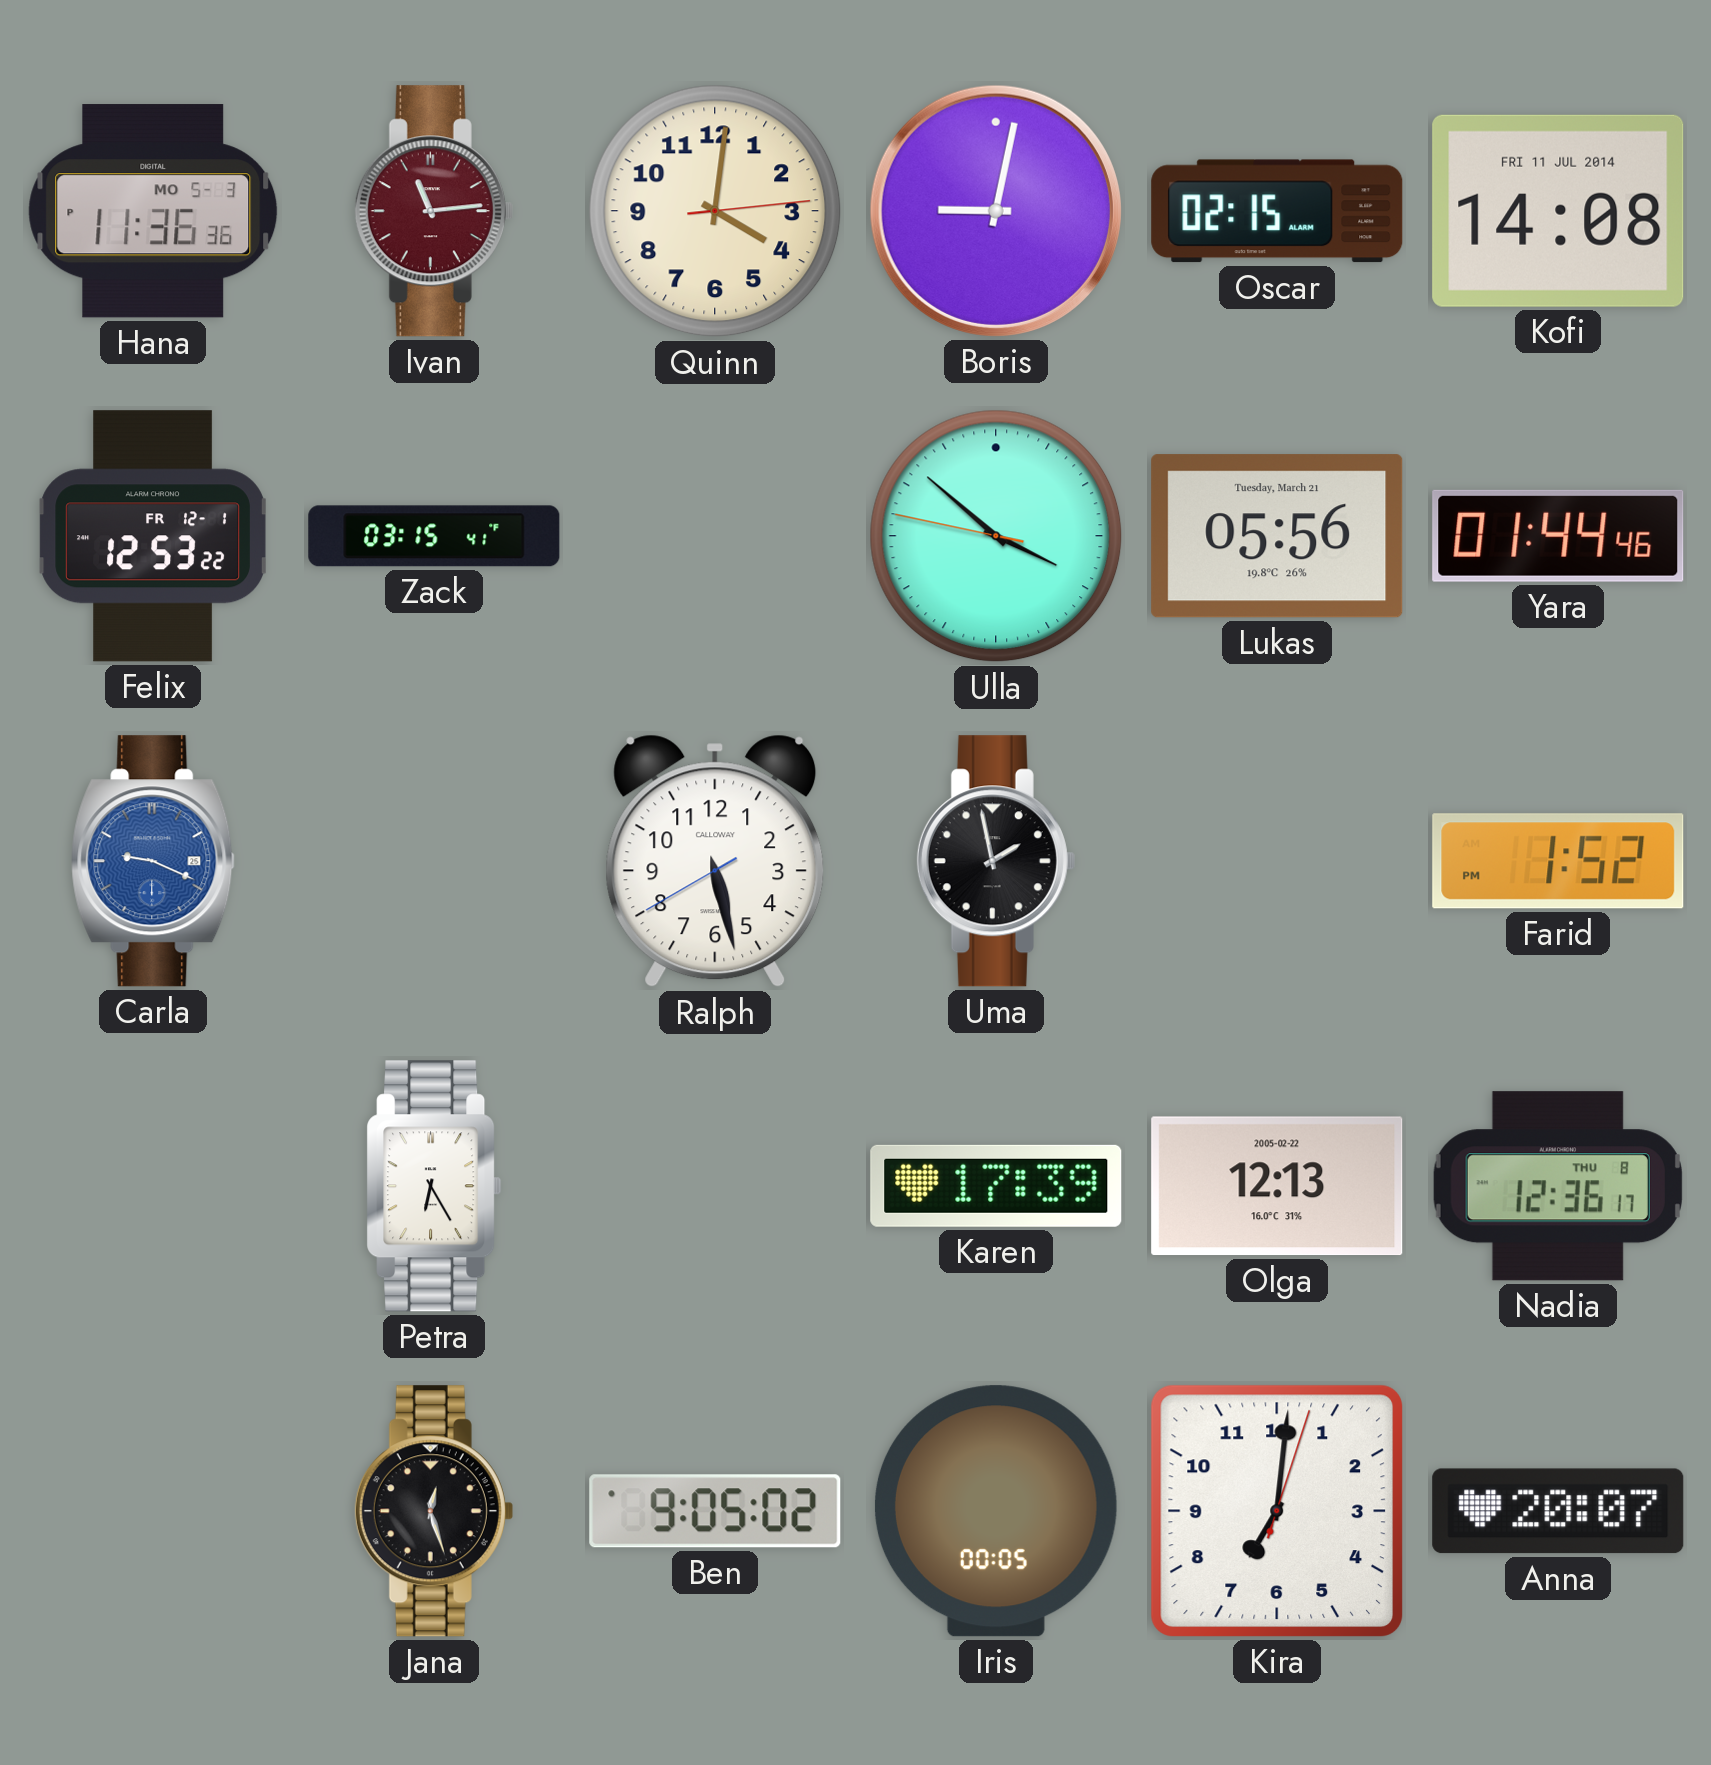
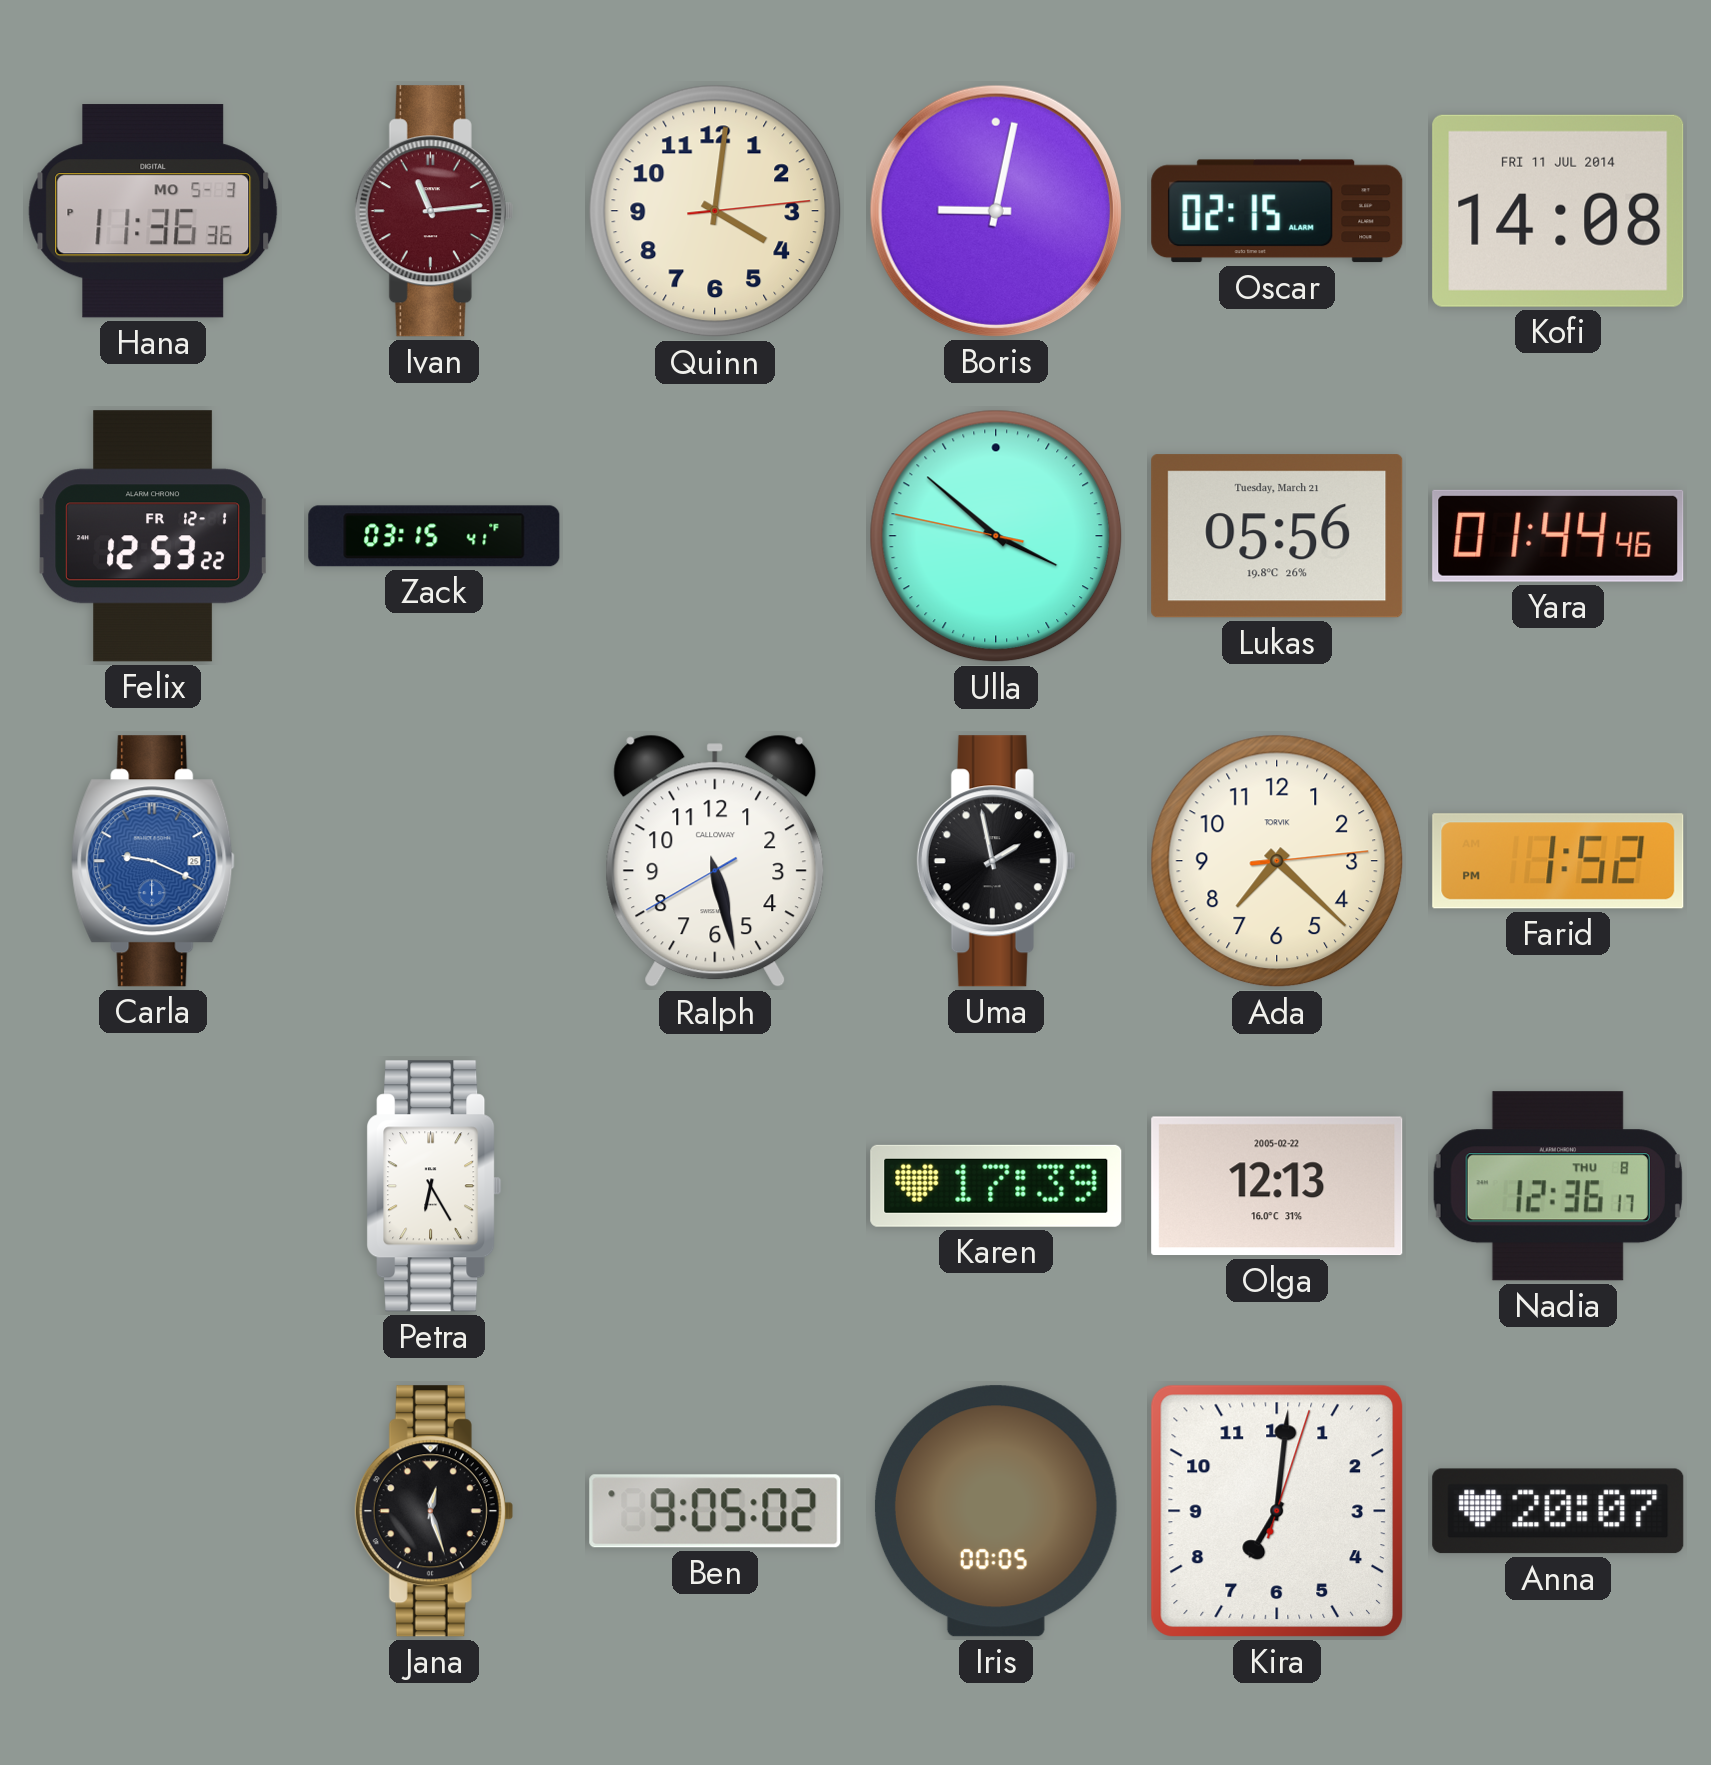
Ada: none -> 7:22 (1277, 861)
